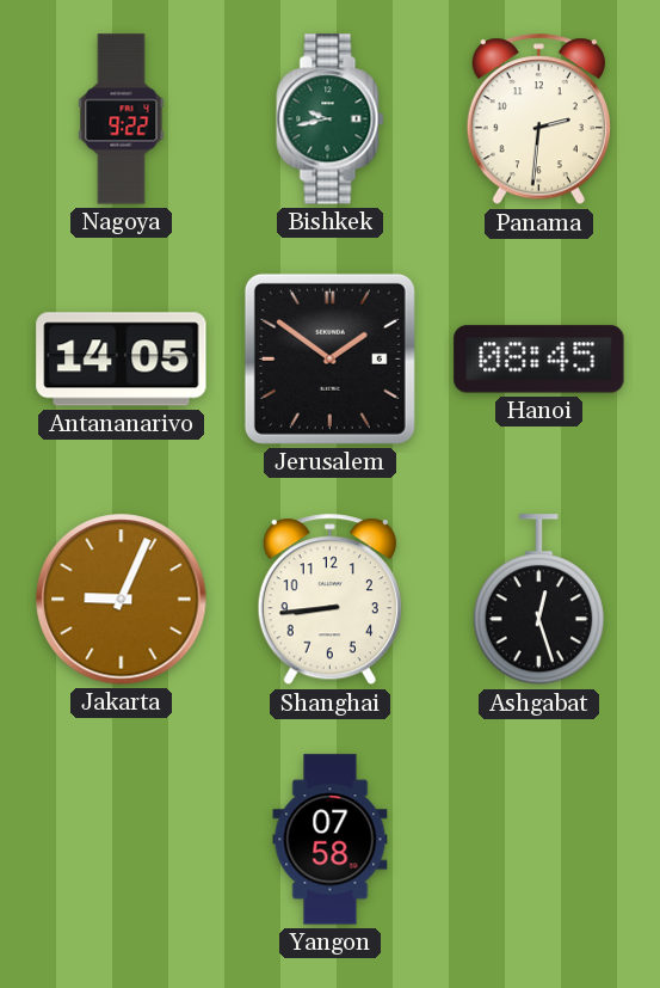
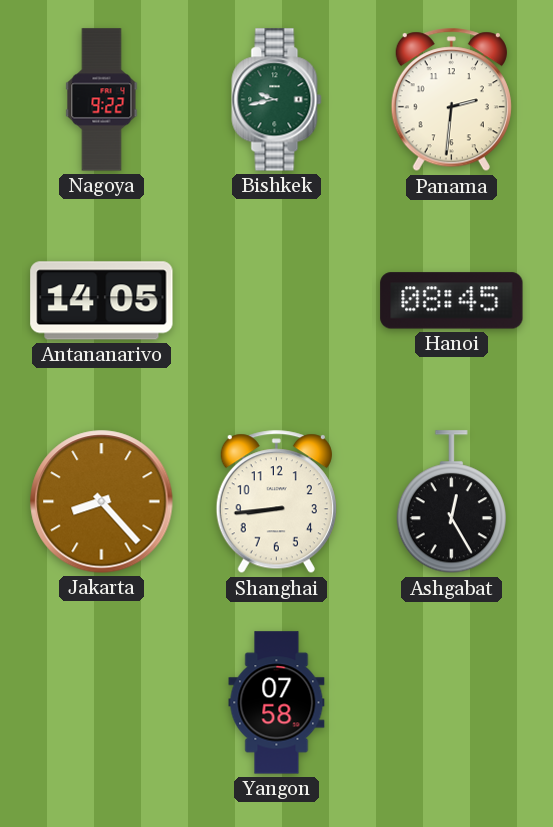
Jerusalem: 1:51 -> none (329, 358)
Jakarta: 9:04 -> 8:23 (102, 502)
Ashgabat: 12:27 -> 12:25 (451, 502)
